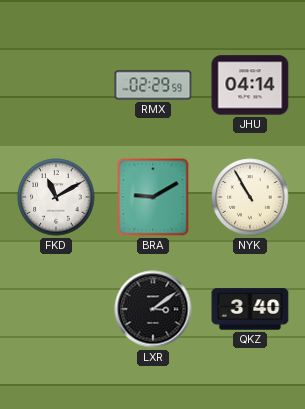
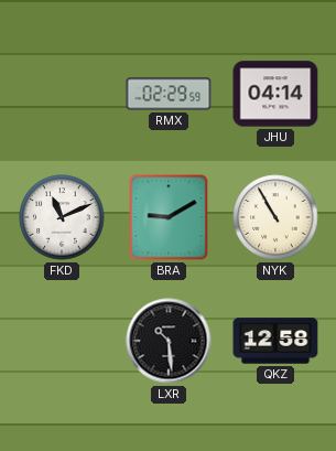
FKD: 11:10 -> 11:11 (62, 217)
LXR: 3:09 -> 10:29 (169, 341)
QKZ: 3:40 -> 12:58 (275, 341)
